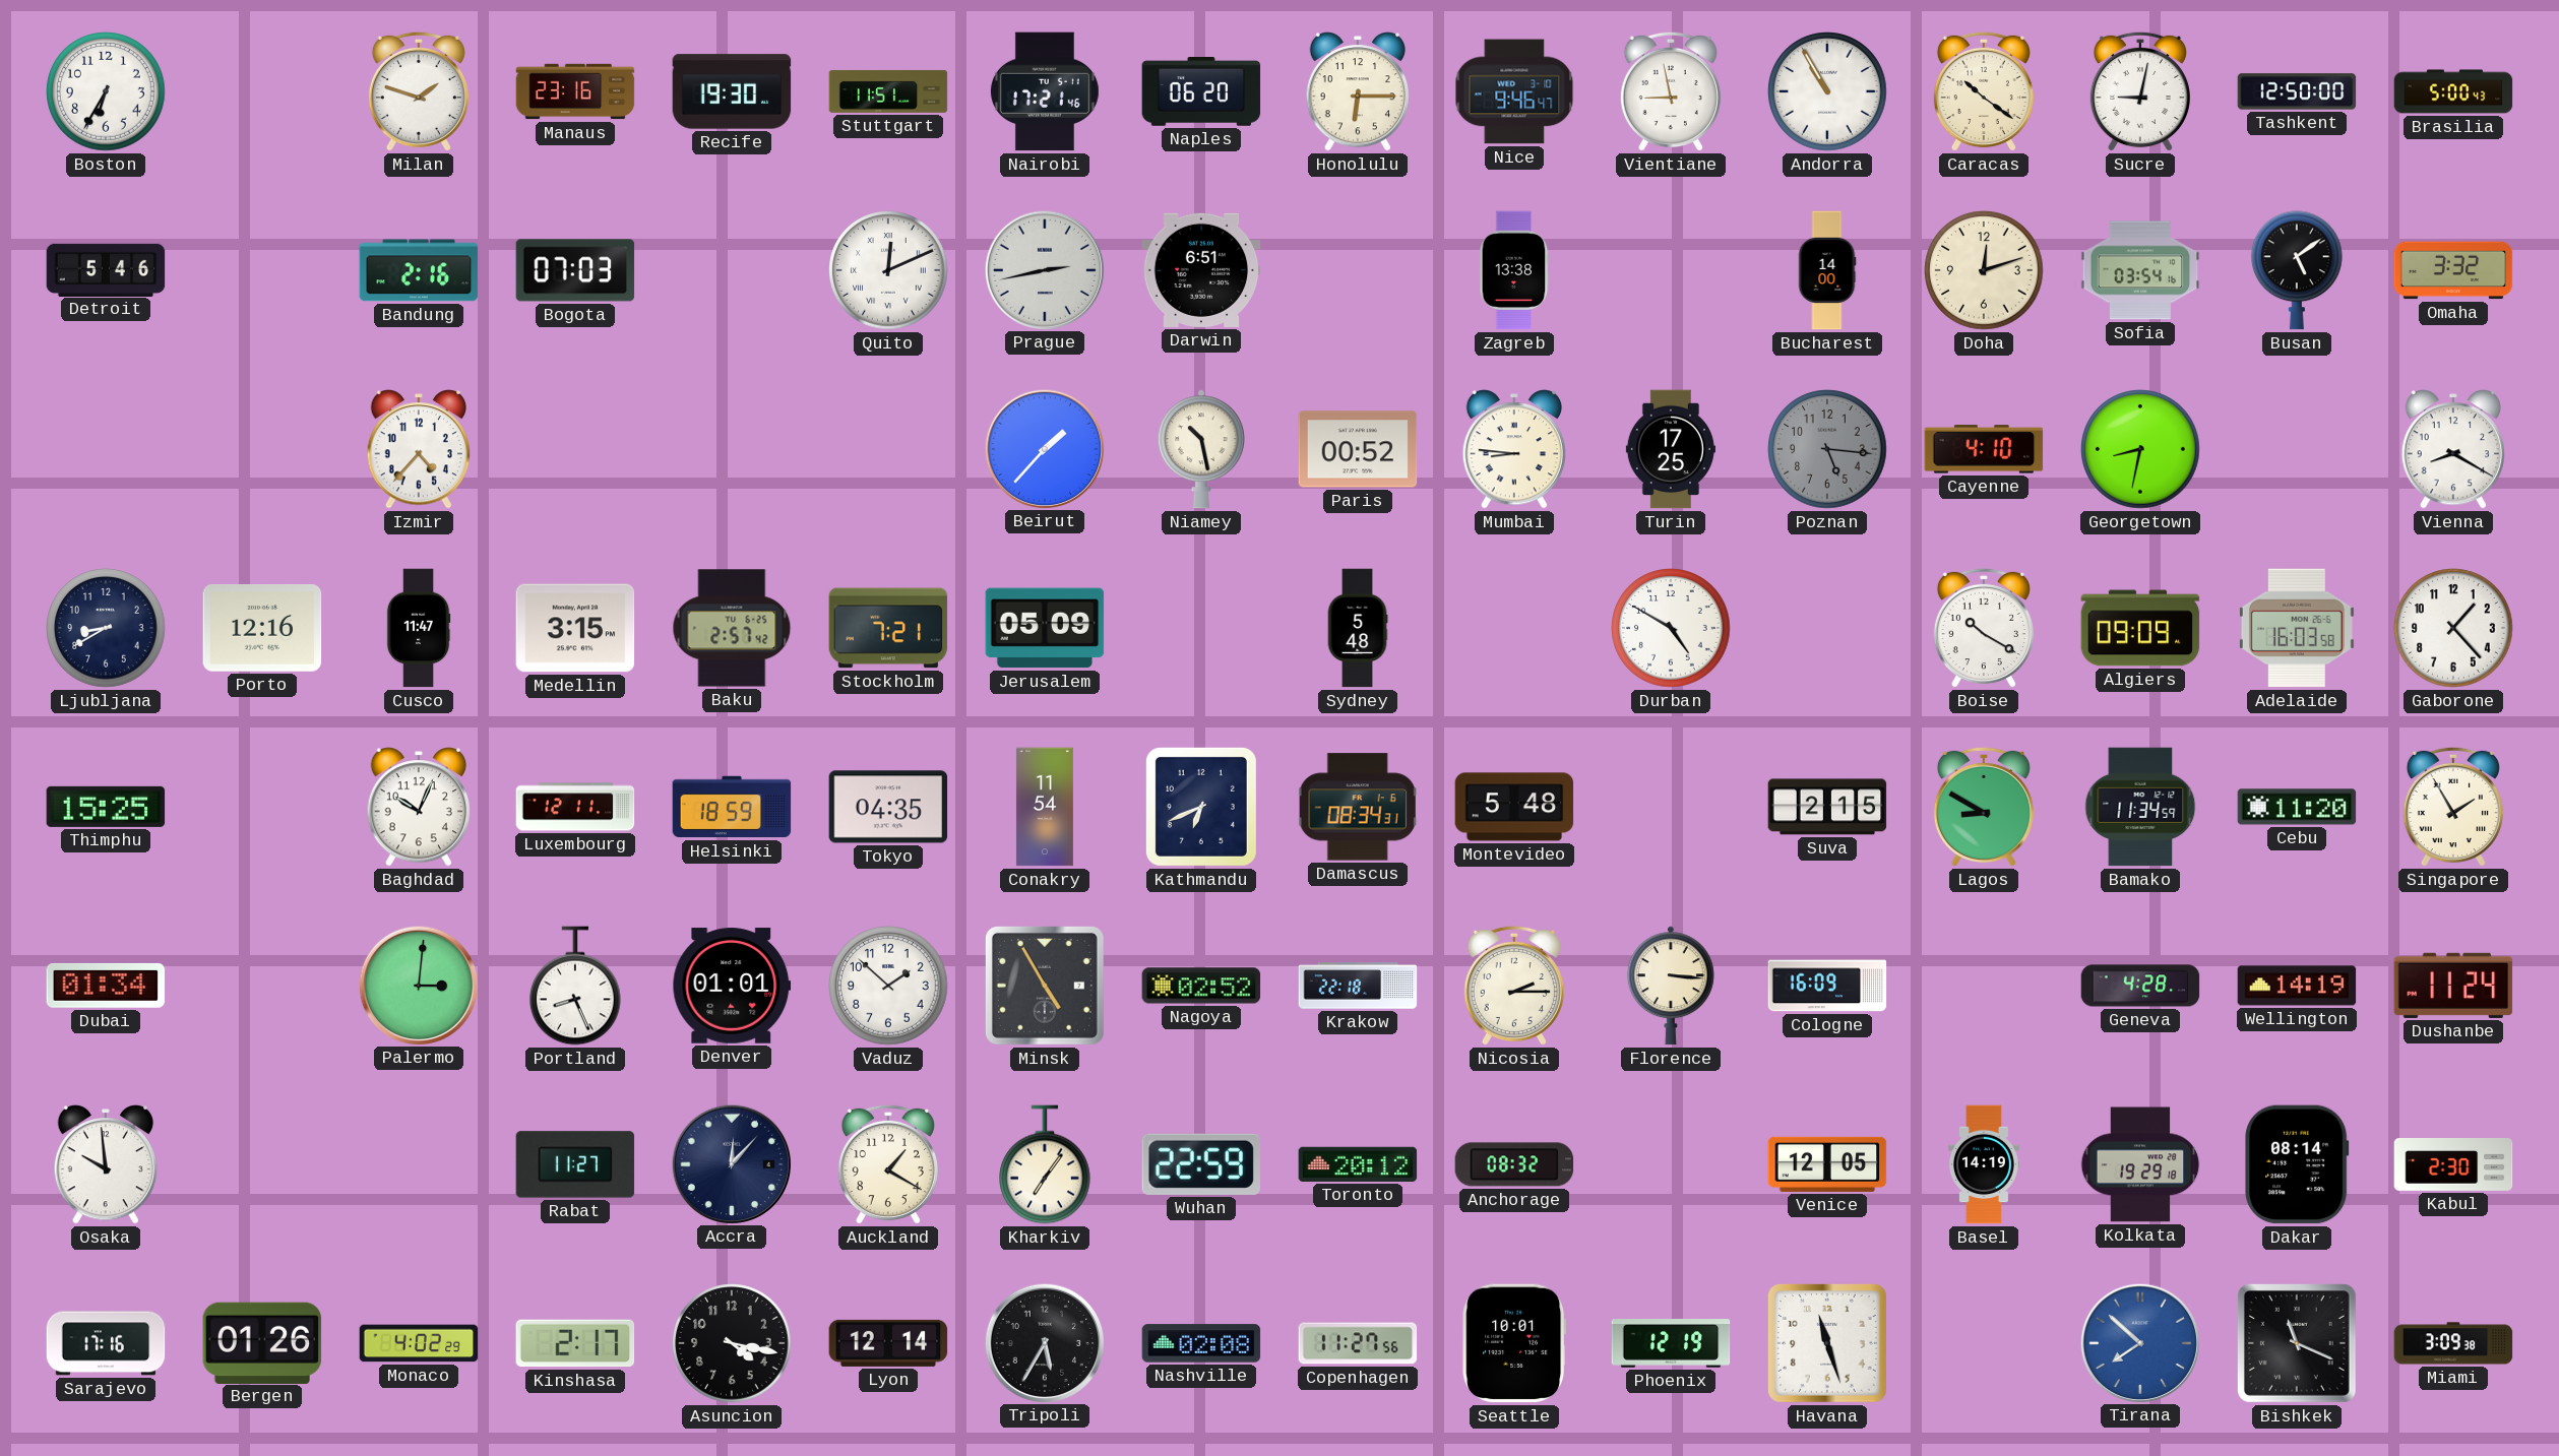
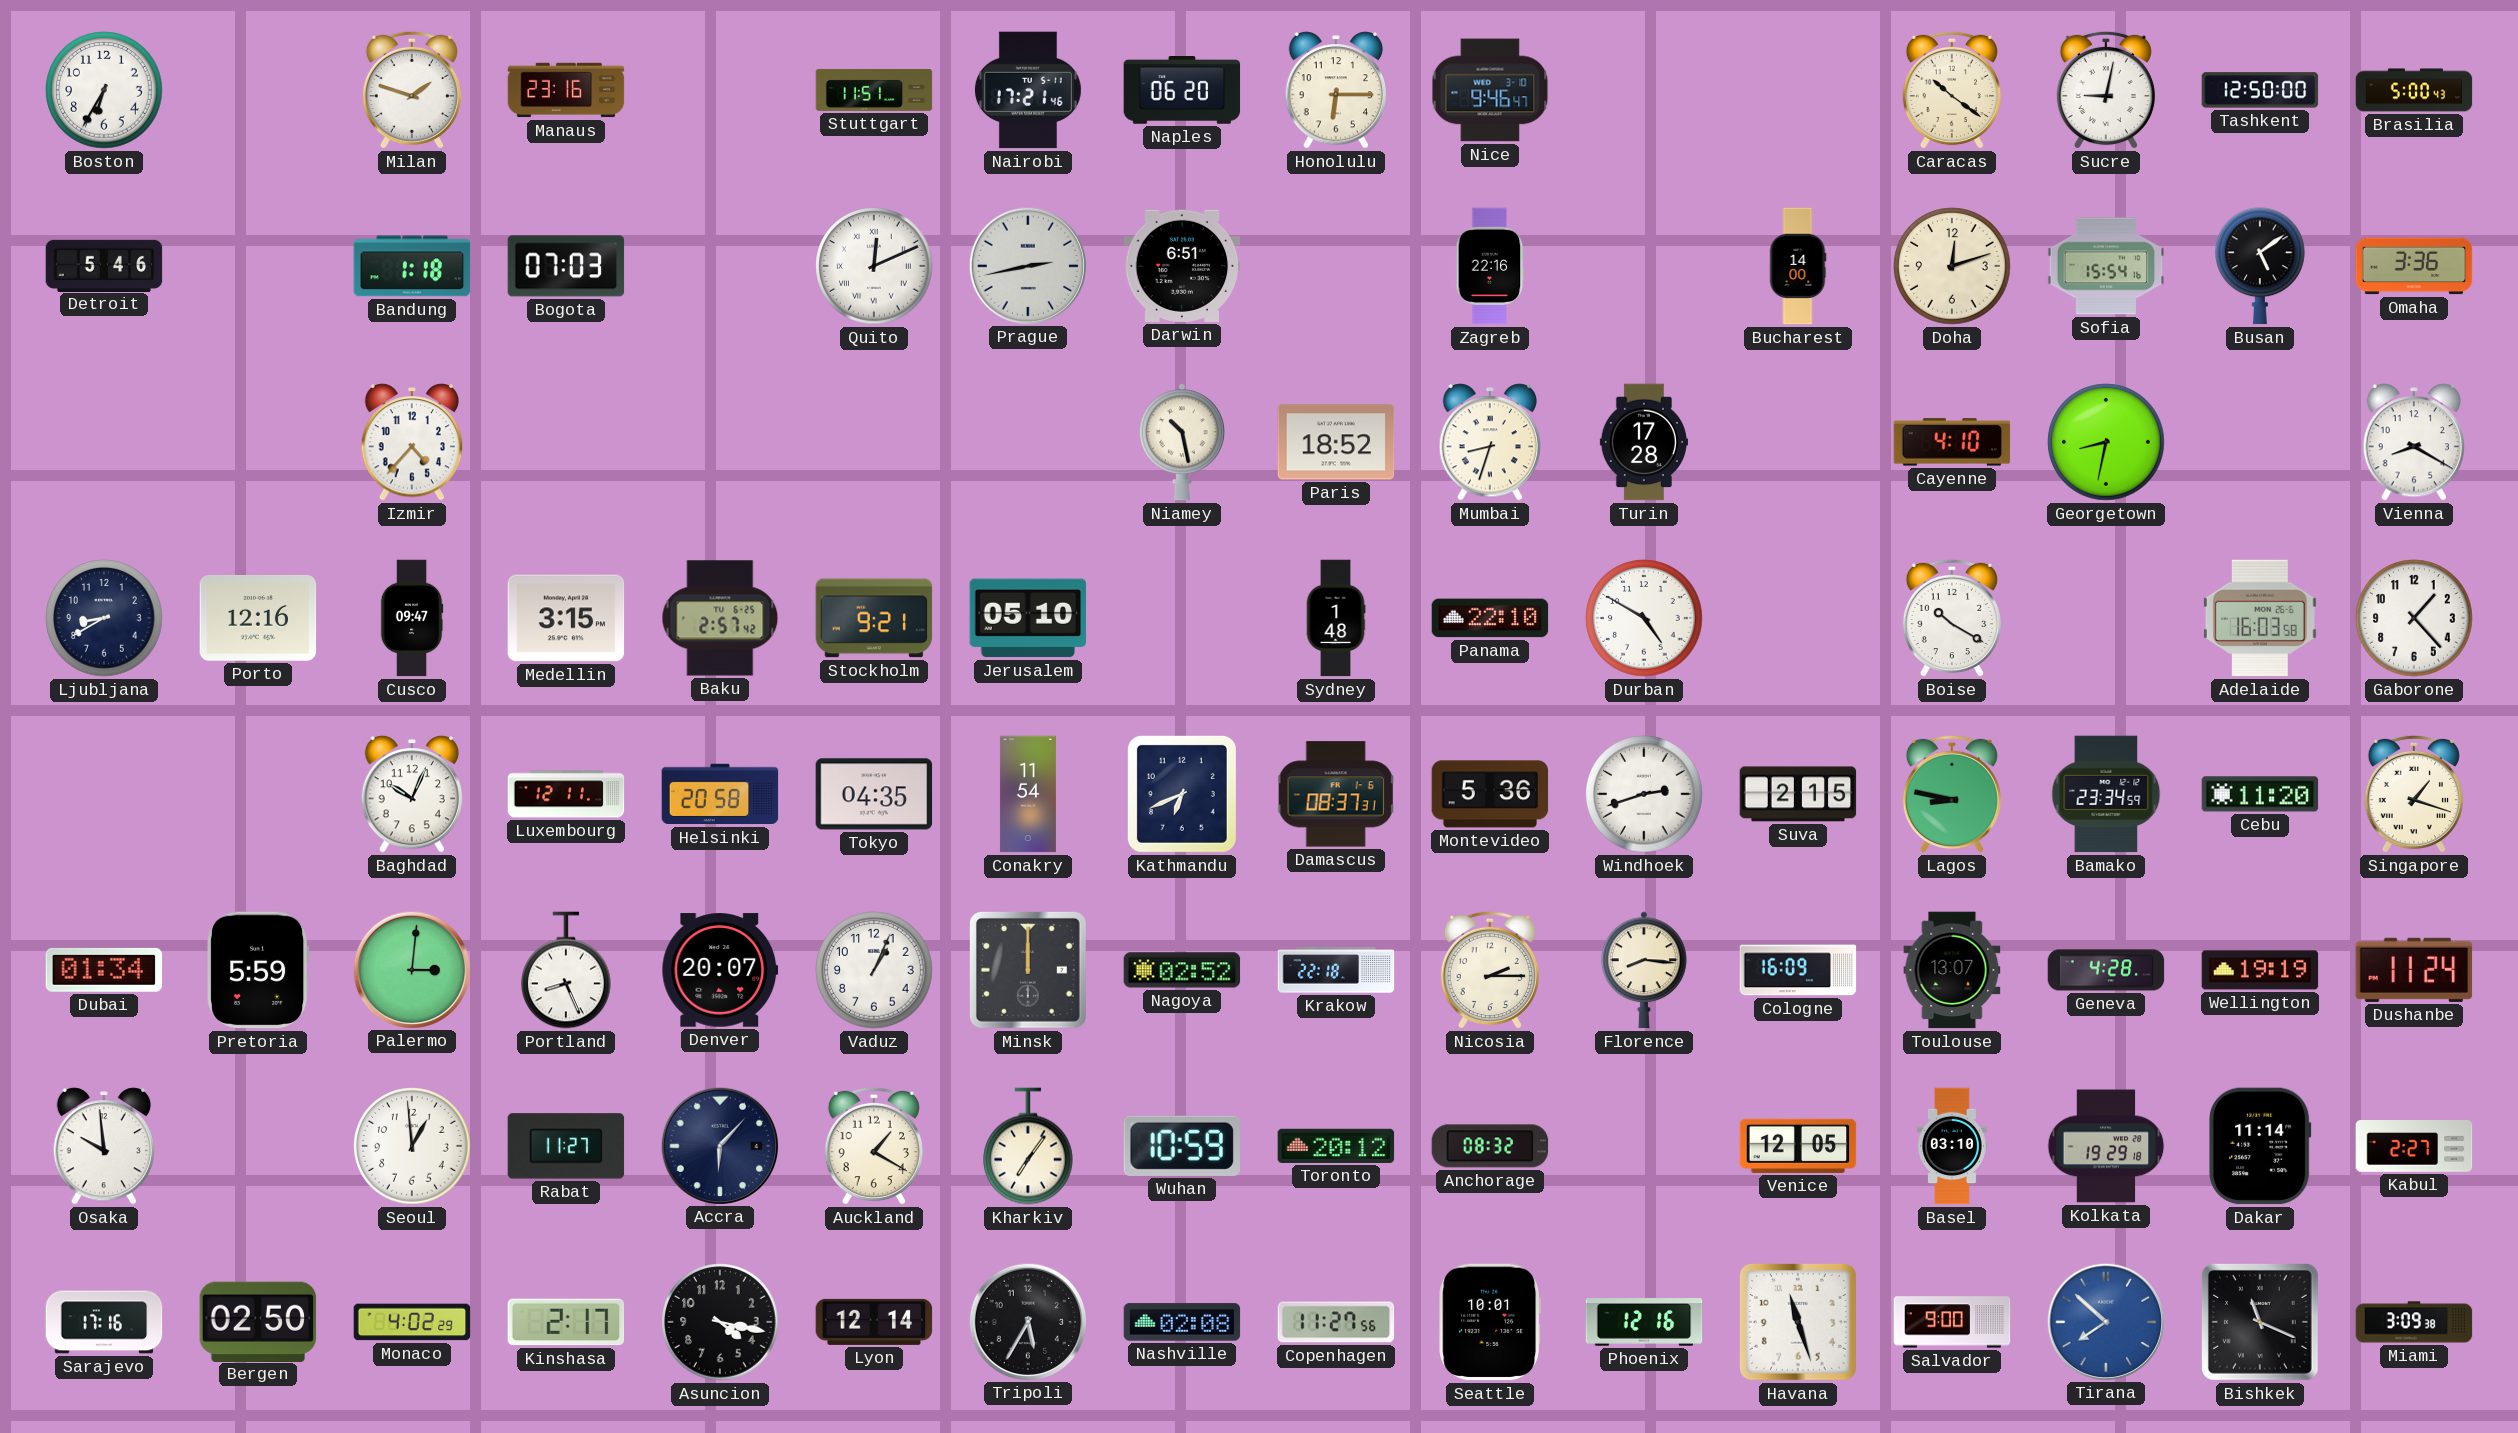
Recife: 19:30 -> none (732, 91)
Vientiane: 8:58 -> none (1671, 91)
Andorra: 10:55 -> none (1827, 91)
Bandung: 2:16 -> 1:18 (412, 266)
Zagreb: 13:38 -> 22:16 (1490, 266)
Sofia: 03:54 -> 15:54 (2106, 266)
Omaha: 3:32 -> 3:36 (2414, 266)
Beirut: 1:37 -> none (1044, 448)
Paris: 00:52 -> 18:52 (1336, 442)
Mumbai: 8:46 -> 8:33 (1489, 442)
Turin: 17:25 -> 17:28 (1644, 442)
Poznan: 5:16 -> none (1827, 449)
Cusco: 11:47 -> 09:47 (412, 618)
Stockholm: 7:21 -> 9:21 (874, 618)
Jerusalem: 05:09 -> 05:10 (1028, 618)
Sydney: 5:48 -> 1:48 (1336, 618)
Panama: none -> 22:10 (1490, 618)
Algiers: 09:09 -> none (2140, 628)
Thimphu: 15:25 -> none (106, 807)
Helsinki: 18:59 -> 20:58 (720, 794)
Damascus: 08:34 -> 08:37 (1336, 794)
Montevideo: 5:48 -> 5:36 (1490, 794)
Windhoek: none -> 2:42 (1644, 794)
Lagos: 8:50 -> 8:47 (1952, 794)
Bamako: 11:34 -> 23:34 (2106, 794)
Singapore: 1:55 -> 1:18 (2414, 794)
Pretoria: none -> 5:59 (258, 970)
Denver: 01:01 -> 20:07 (720, 970)
Vaduz: 1:52 -> 1:04 (874, 970)
Minsk: 4:55 -> 12:00 (1028, 970)
Florence: 3:16 -> 8:16 (1644, 970)
Toulouse: none -> 13:07 (1952, 970)
Wellington: 14:19 -> 19:19 (2260, 970)
Seoul: none -> 12:59 (412, 1146)
Accra: 12:07 -> 6:07 (719, 1145)
Wuhan: 22:59 -> 10:59 (1182, 1146)
Basel: 14:19 -> 03:10 (1953, 1146)
Dakar: 08:14 -> 11:14 (2260, 1146)
Kabul: 2:30 -> 2:27 (2414, 1147)
Bergen: 01:26 -> 02:50 (258, 1321)
Phoenix: 12:19 -> 12:16 (1644, 1323)
Salvador: none -> 9:00 (1952, 1322)
